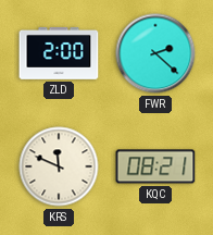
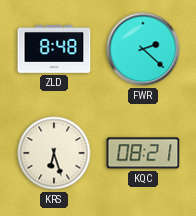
ZLD: 2:00 -> 8:48 (54, 49)
KRS: 11:49 -> 6:27 (54, 153)
